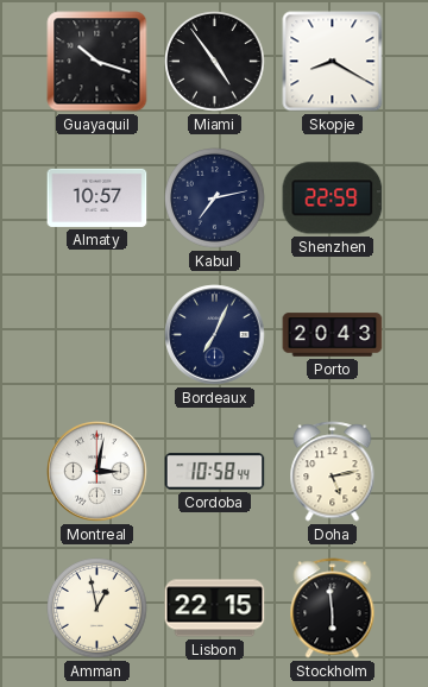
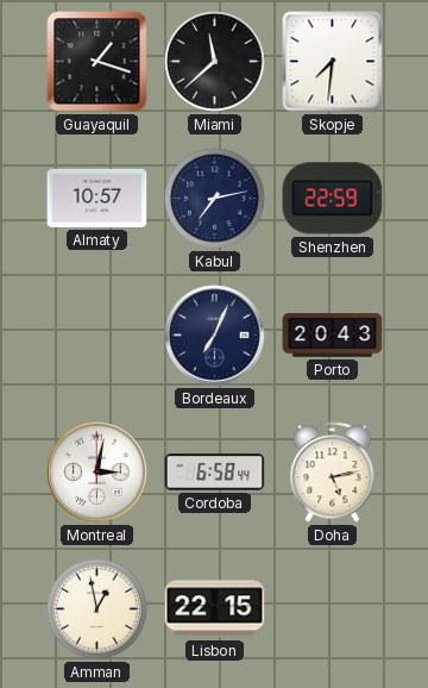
Guayaquil: 10:18 -> 1:18 (97, 62)
Miami: 4:54 -> 11:38 (215, 62)
Skopje: 8:20 -> 7:31 (333, 62)
Cordoba: 10:58 -> 6:58 (215, 473)
Stockholm: 5:59 -> none (333, 609)
